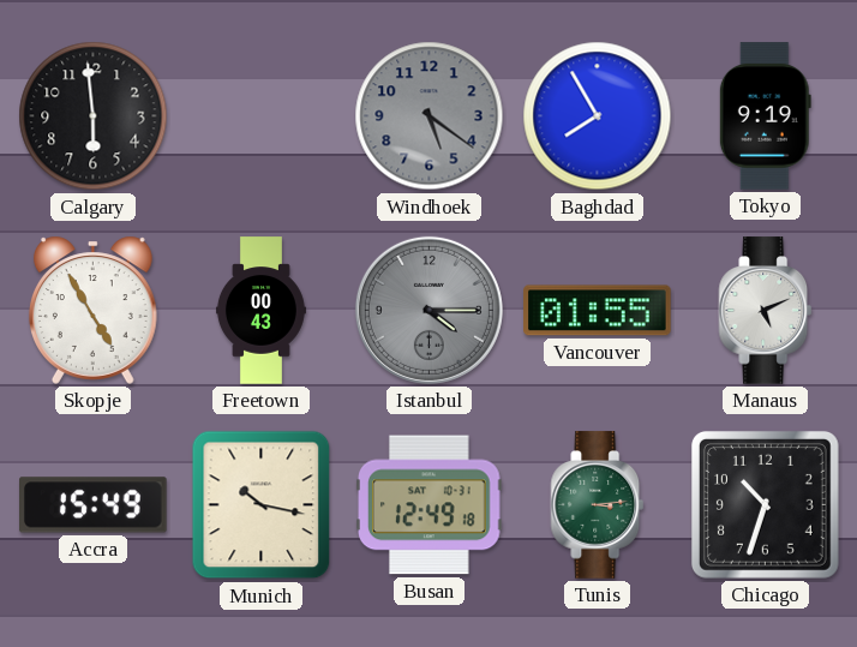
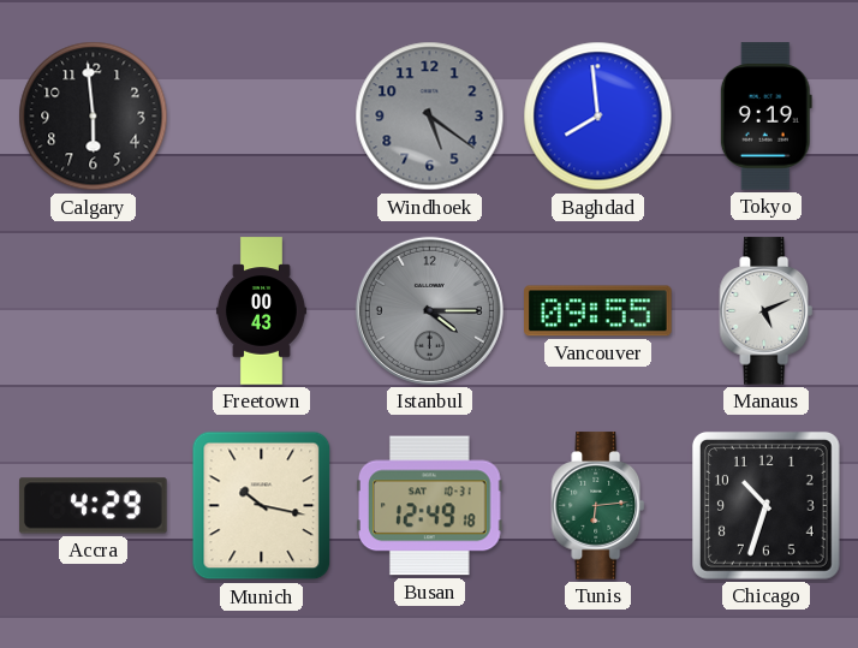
Baghdad: 7:55 -> 7:59 (598, 117)
Skopje: 4:55 -> none (92, 310)
Vancouver: 01:55 -> 09:55 (598, 311)
Accra: 15:49 -> 4:29 (94, 506)
Tunis: 3:14 -> 6:14 (598, 506)
